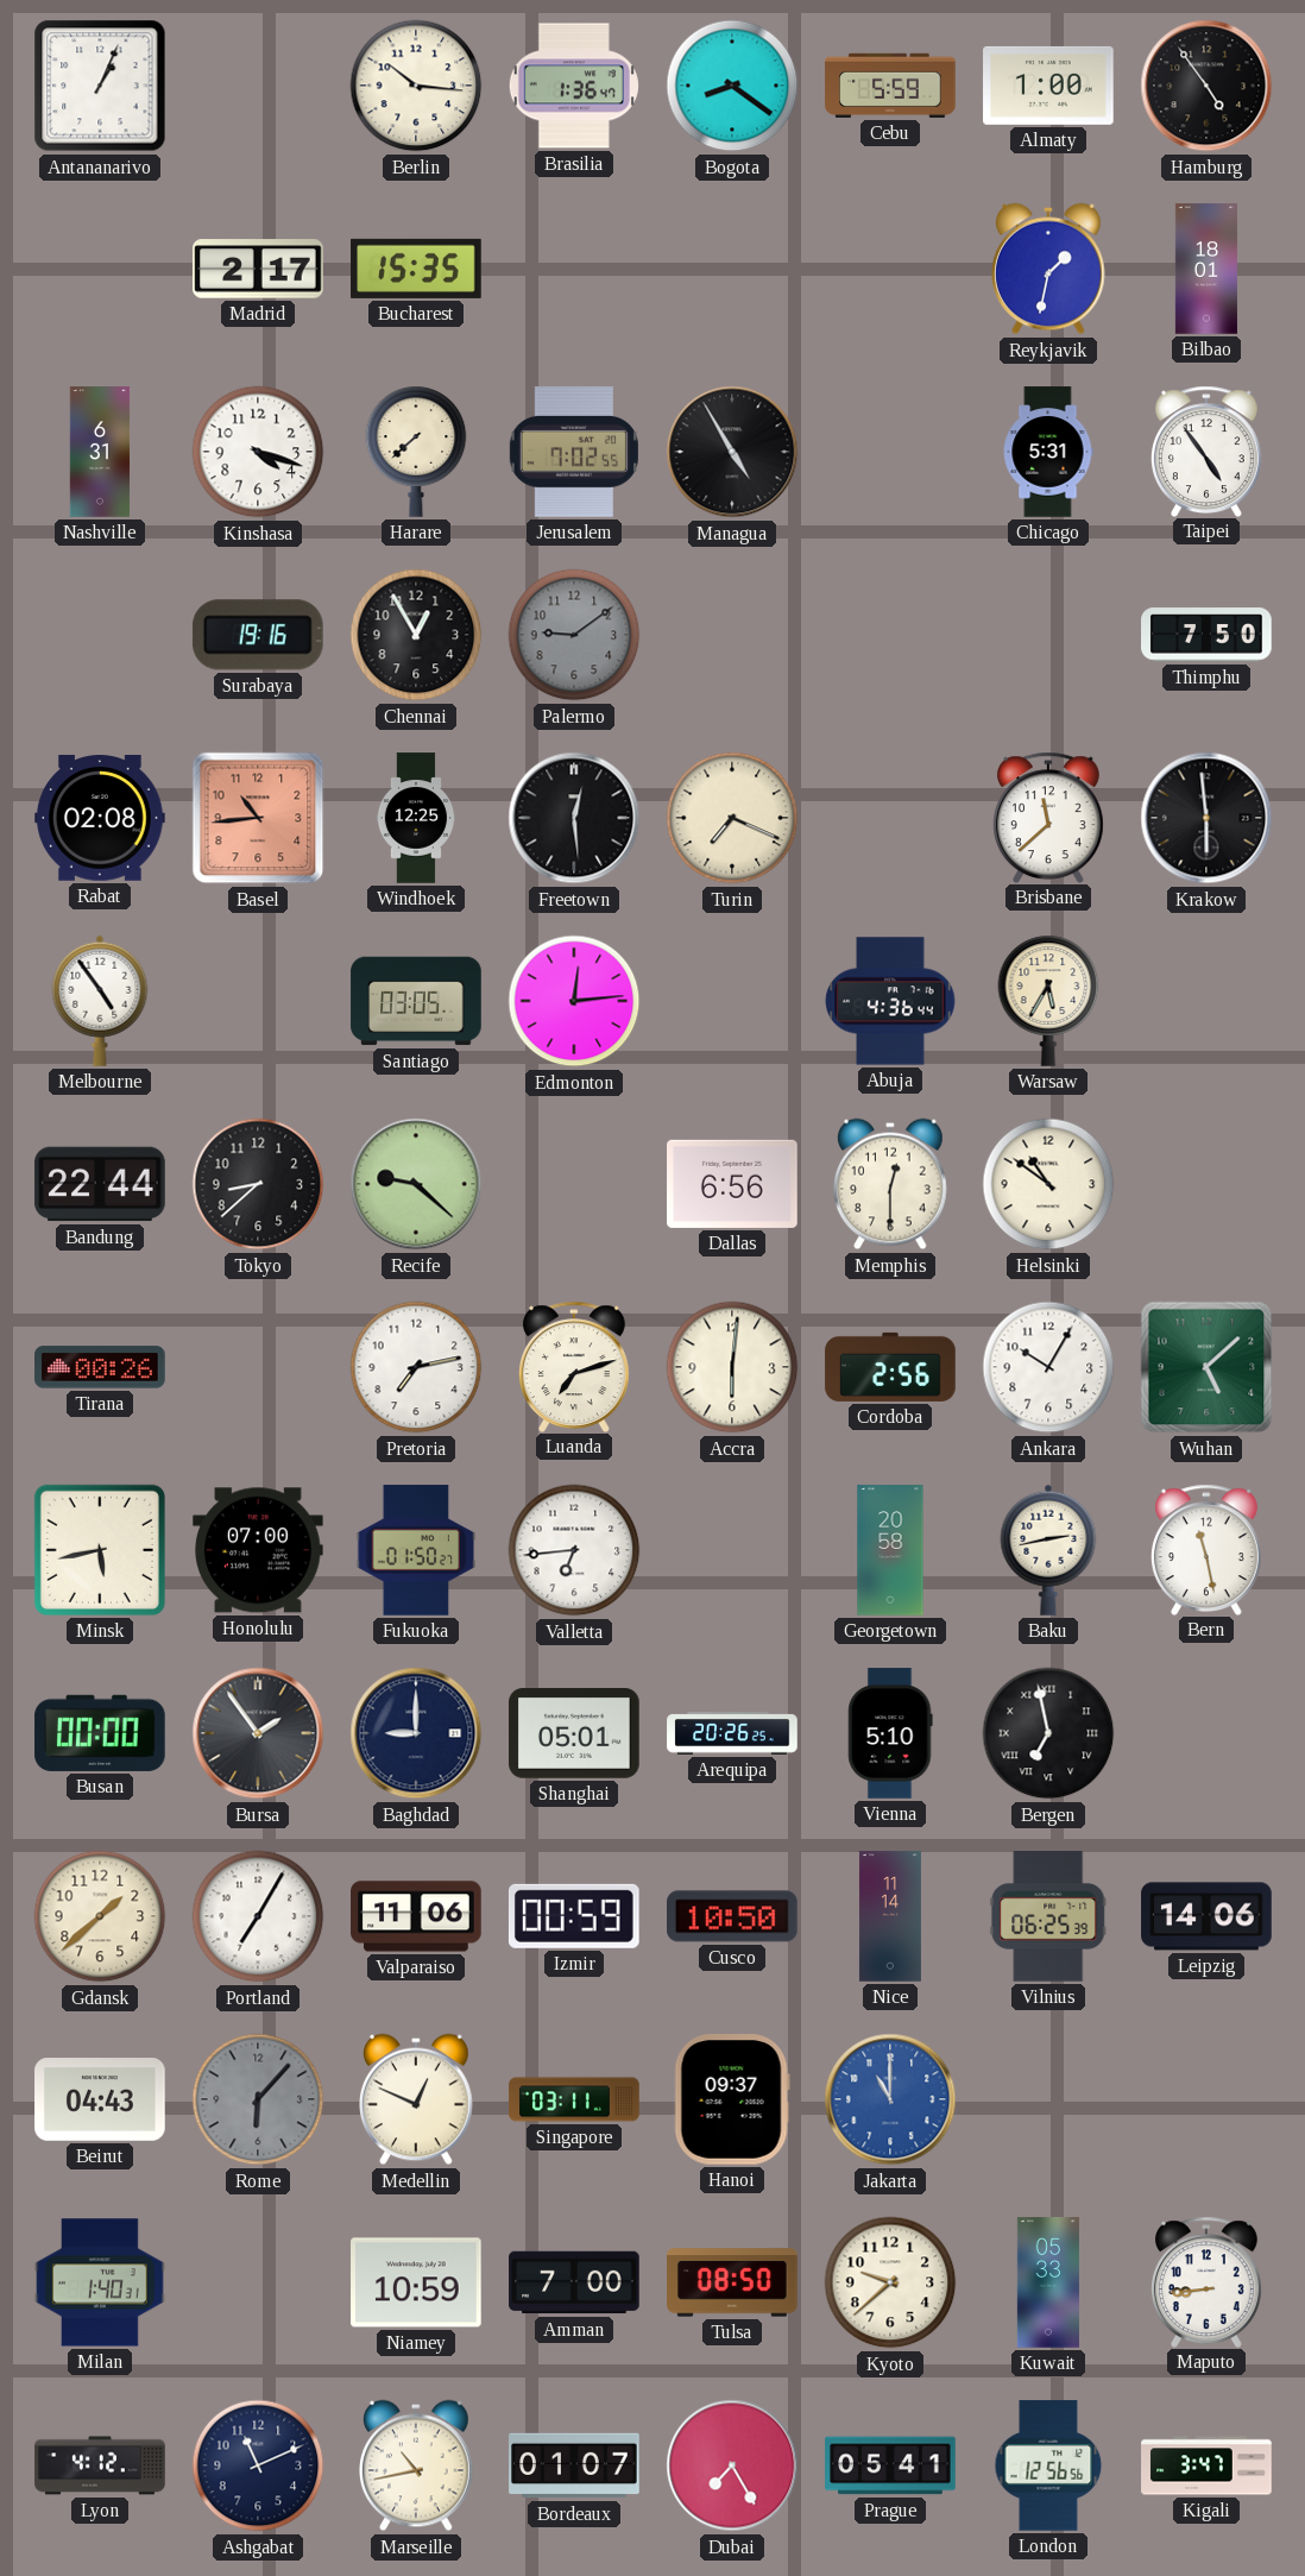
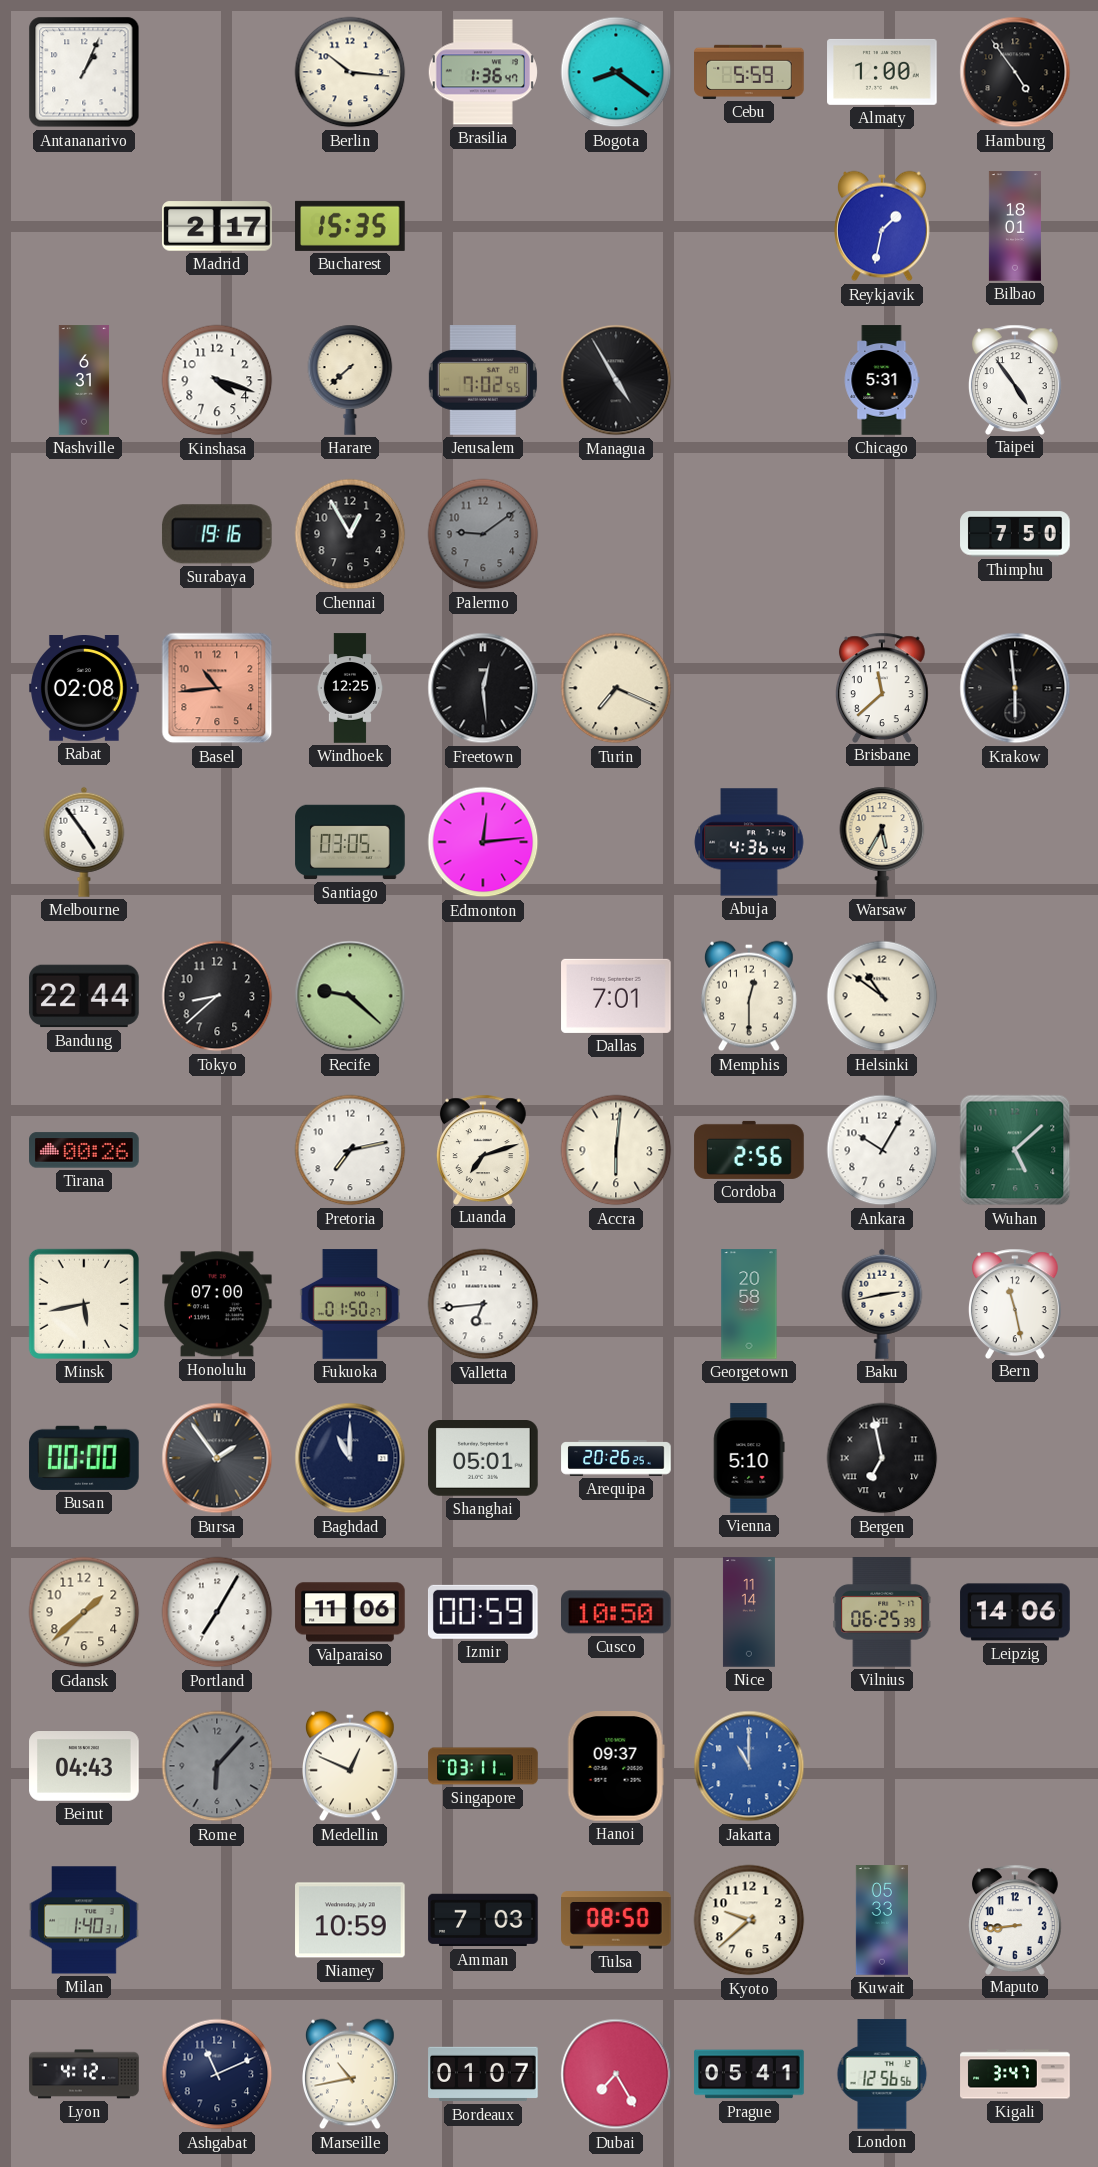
Dallas: 6:56 -> 7:01 (616, 996)
Baghdad: 9:00 -> 11:00 (350, 1458)
Amman: 7:00 -> 7:03 (483, 1920)
